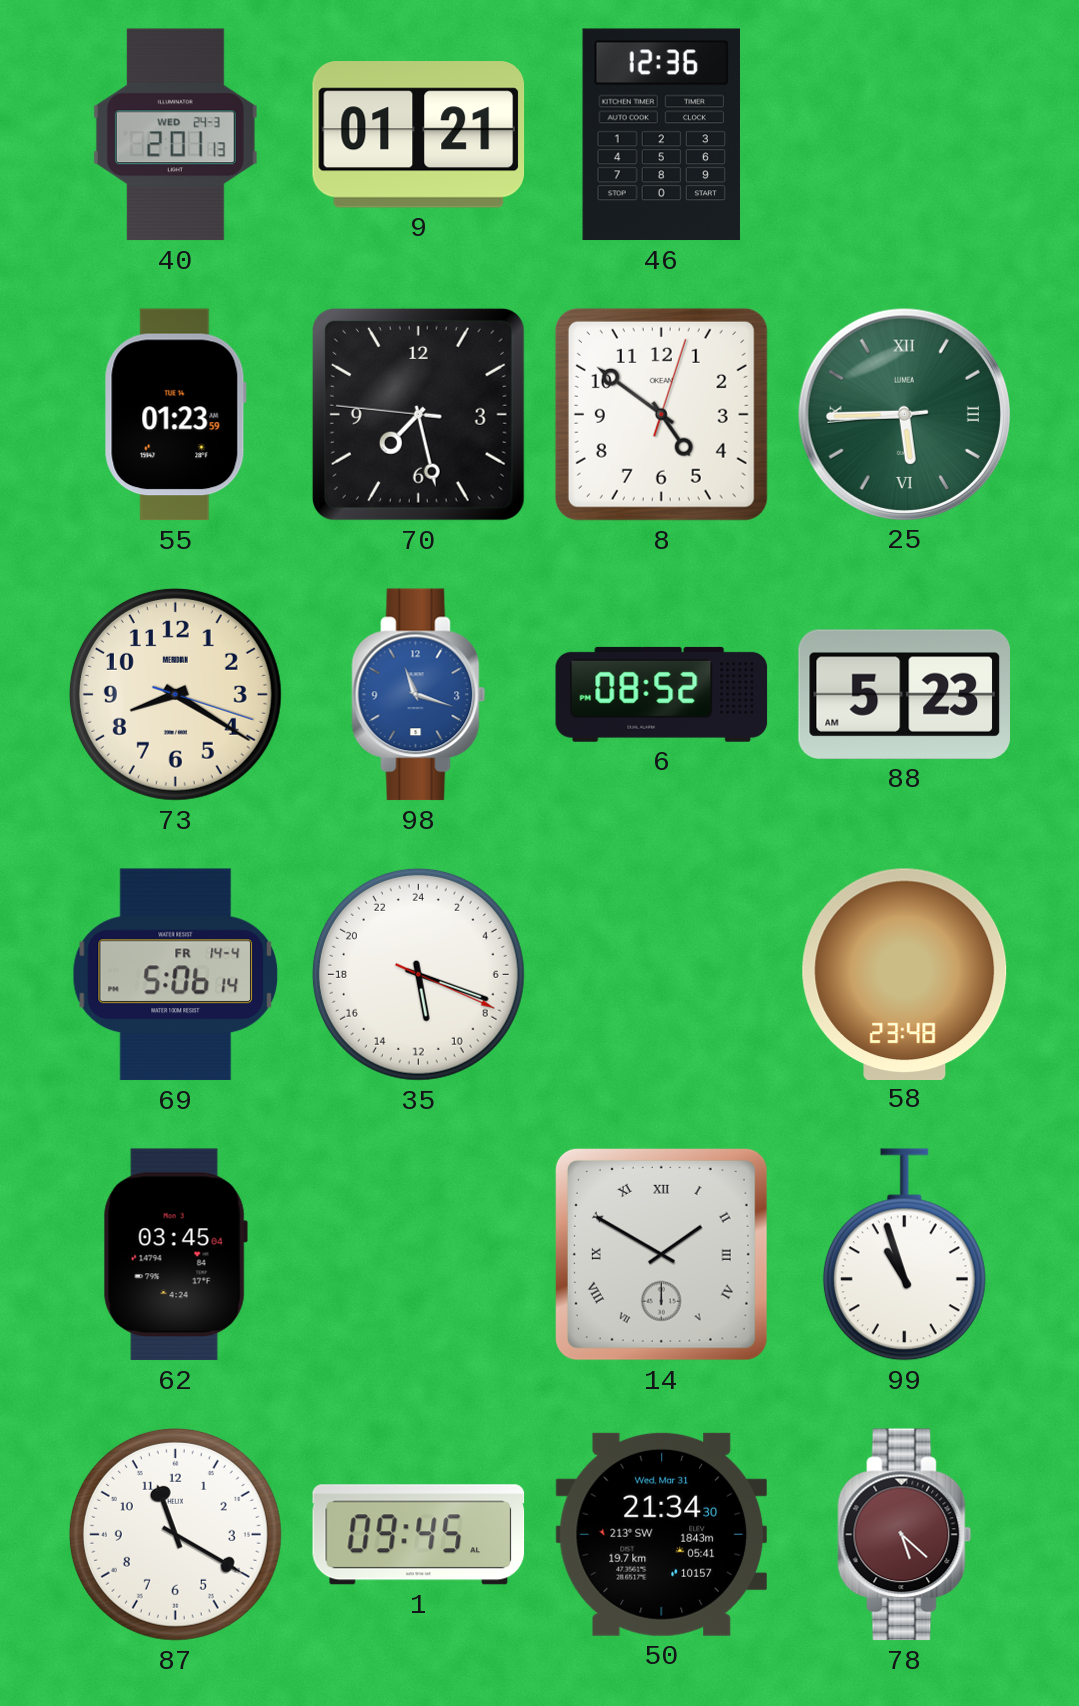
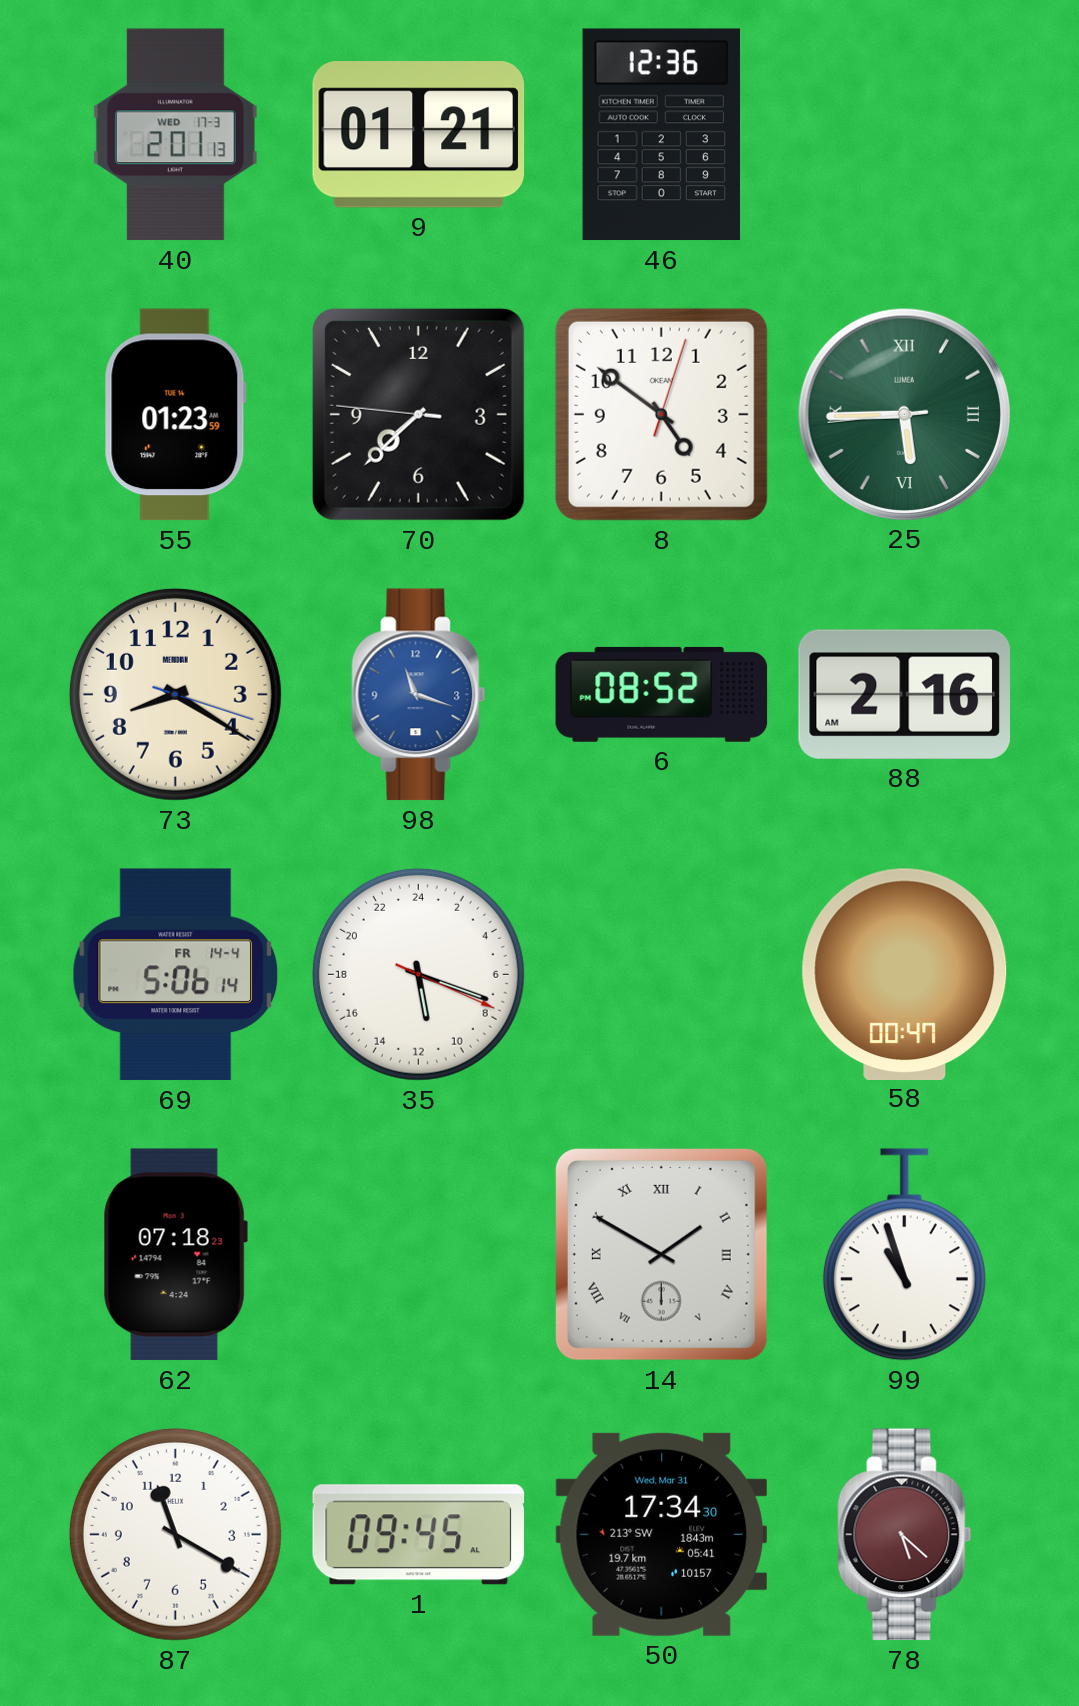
40 date: WED 24-3 -> WED 17-3 (175, 135)
70: 7:27 -> 7:37 (418, 414)
88: 5:23 -> 2:16 (904, 694)
58: 23:48 -> 00:47 (905, 974)
62: 03:45 -> 07:18 (175, 1255)
50: 21:34 -> 17:34 (661, 1534)
